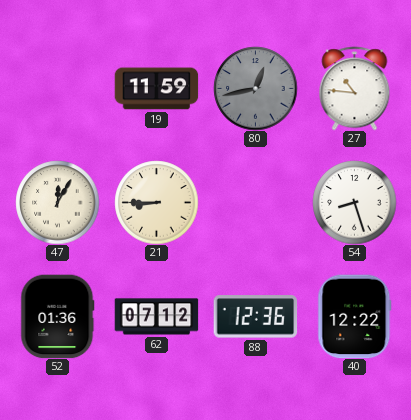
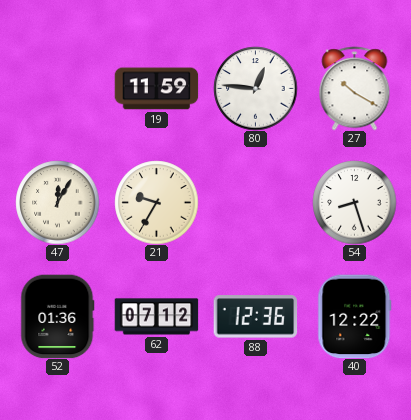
80: 12:43 -> 12:46 (255, 88)
80 dial: grey -> white (255, 88)
27: 10:46 -> 10:20 (355, 88)
21: 8:45 -> 9:35 (156, 202)
